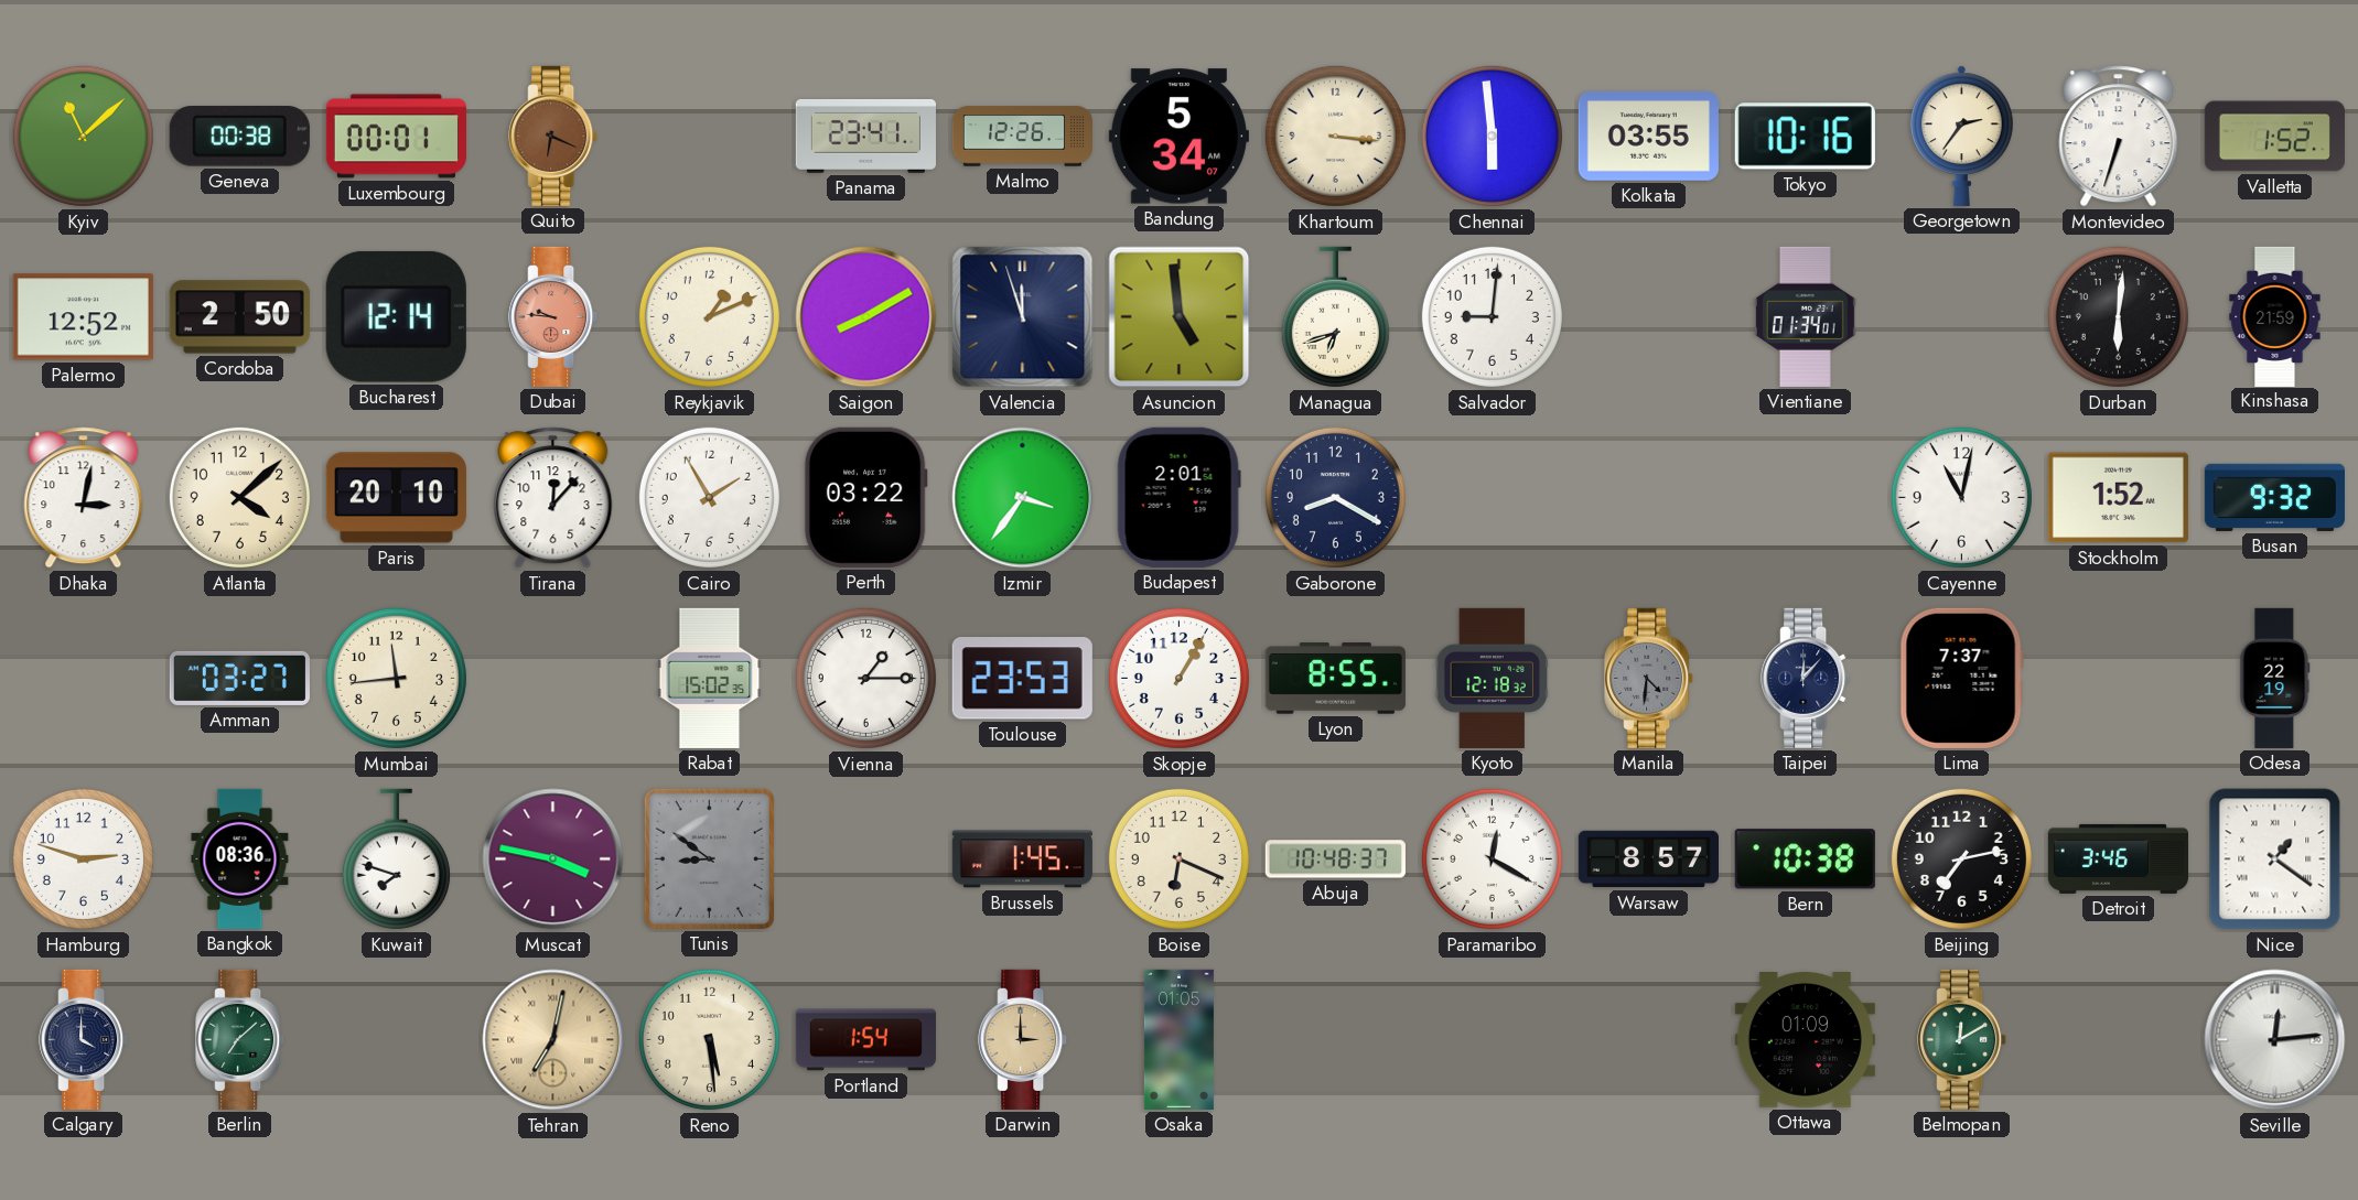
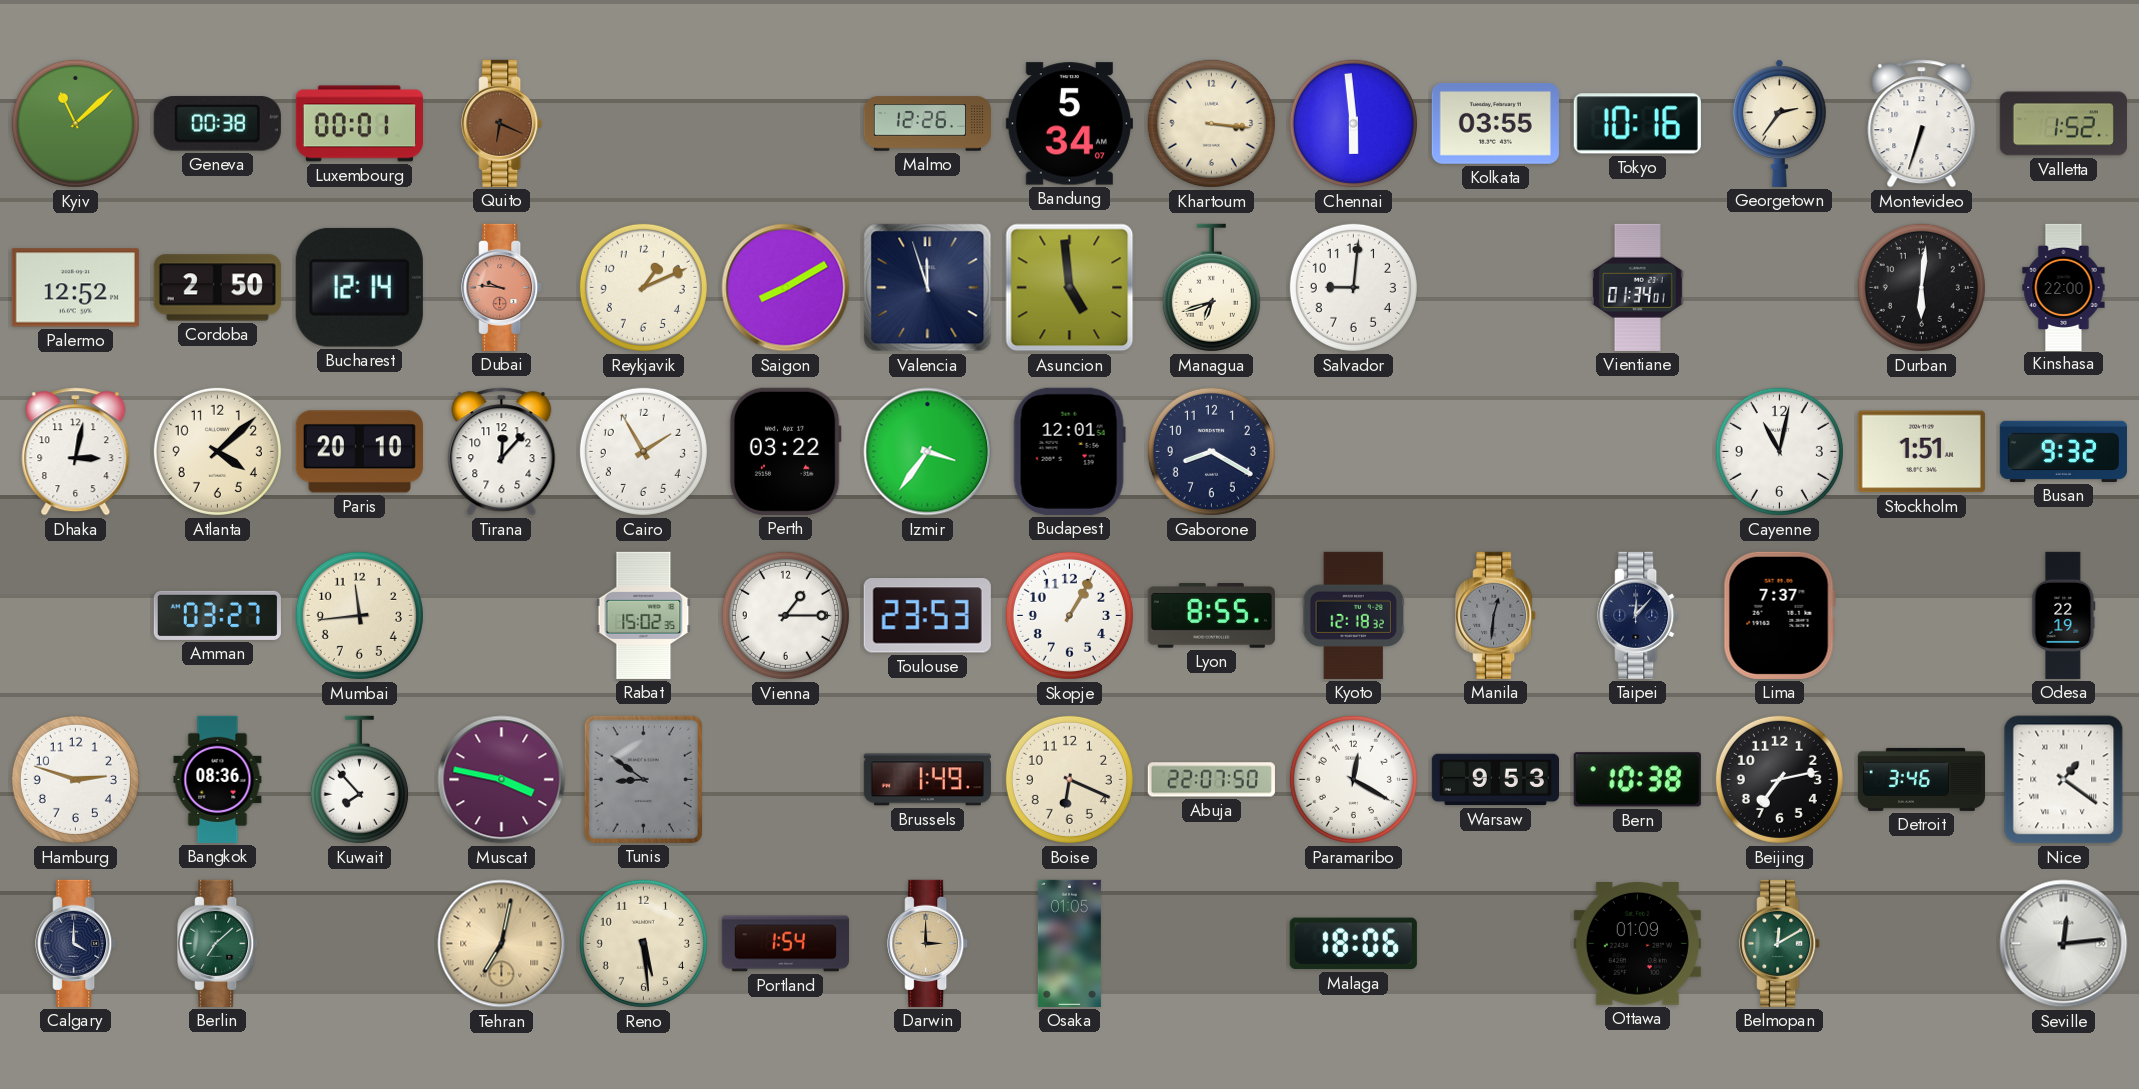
Panama: 23:41 -> none (865, 136)
Kinshasa: 21:59 -> 22:00 (2064, 287)
Budapest: 2:01 -> 12:01 (1069, 451)
Stockholm: 1:52 -> 1:51 (1921, 452)
Manila: 4:31 -> 12:31 (1496, 615)
Kuwait: 7:48 -> 7:53 (359, 780)
Brussels: 1:45 -> 1:49 (927, 780)
Abuja: 10:48 -> 22:07 (1211, 780)
Warsaw: 8:57 -> 9:53 (1495, 780)
Malaga: none -> 18:06 (1353, 944)
